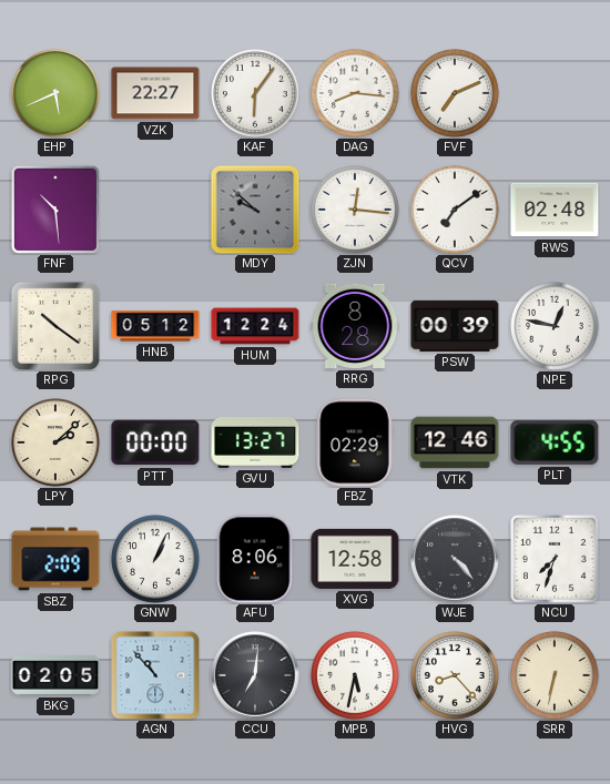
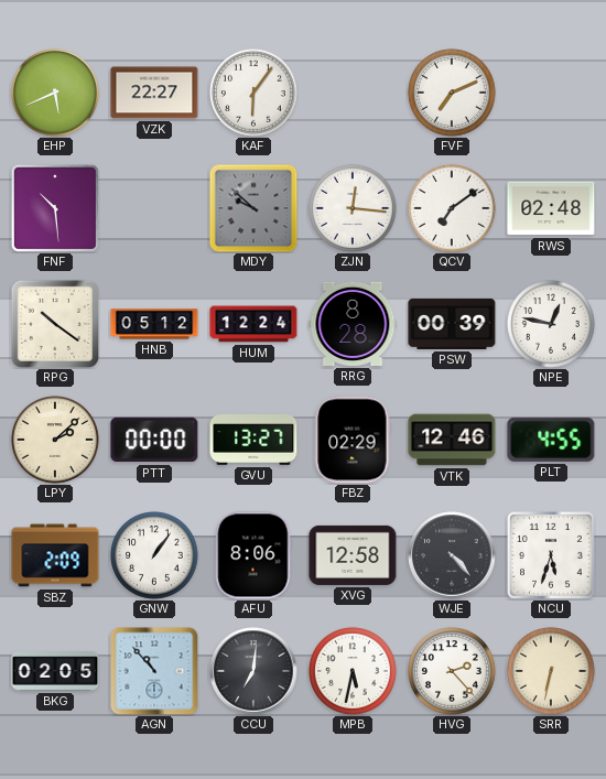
DAG: 8:16 -> none (356, 94)
GNW: 1:04 -> 1:06 (155, 556)
NCU: 7:33 -> 5:33 (551, 555)
HVG: 8:23 -> 2:23 (453, 672)
